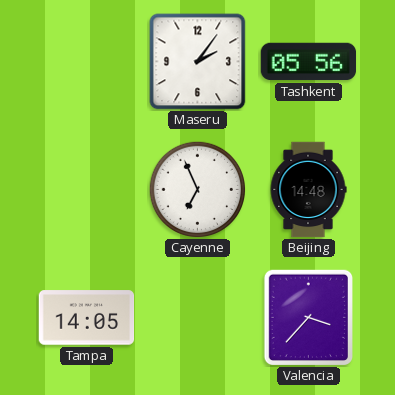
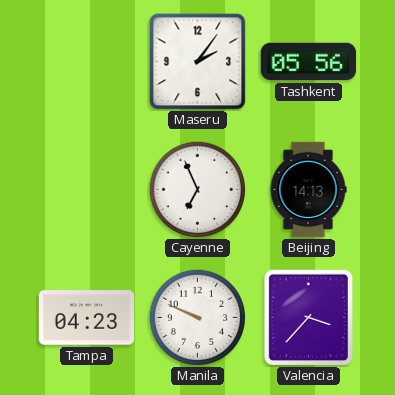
Beijing: 14:48 -> 14:13 (308, 190)
Tampa: 14:05 -> 04:23 (87, 318)
Manila: none -> 9:49 (197, 317)
